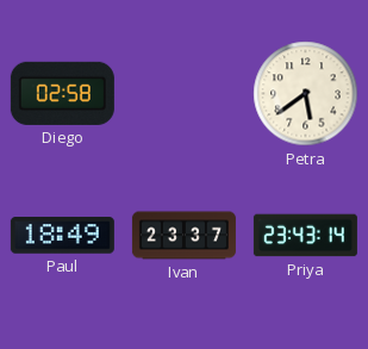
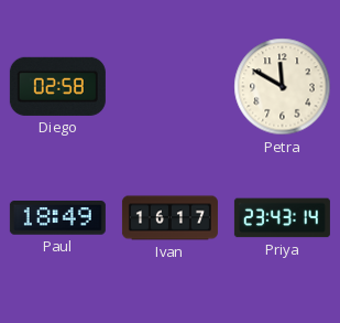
Petra: 5:39 -> 11:50 (283, 87)
Ivan: 23:37 -> 16:17 (169, 218)
